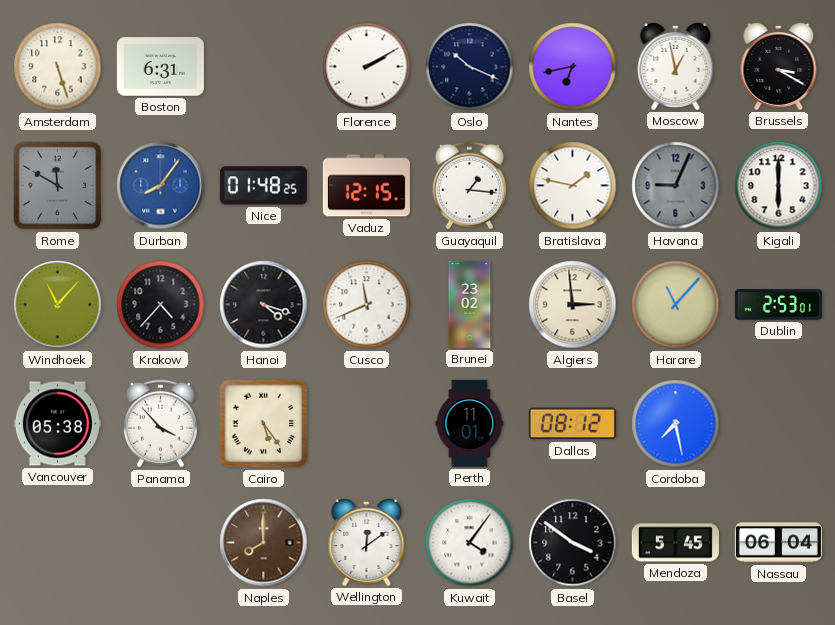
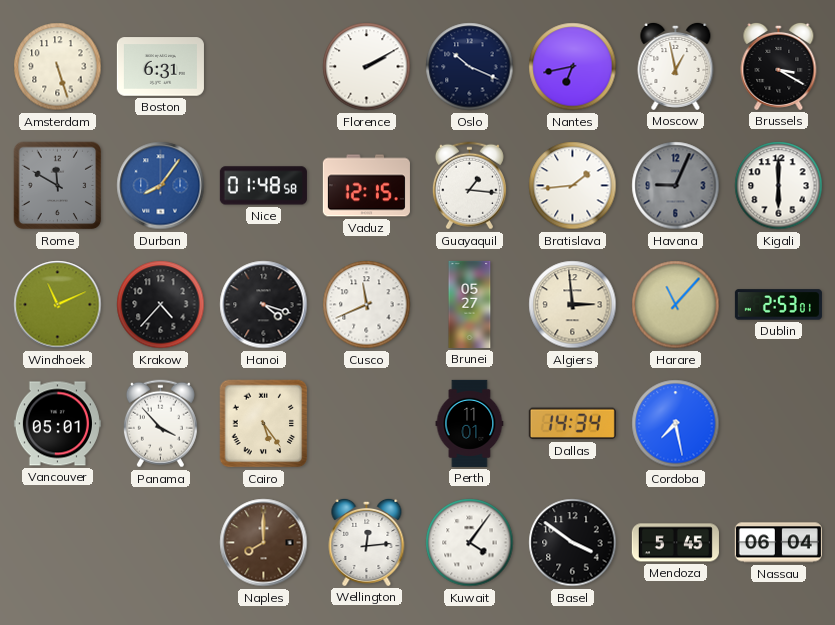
Nice: 01:48:25 -> 01:48:58 (263, 186)
Bratislava: 1:47 -> 1:44 (573, 186)
Windhoek: 11:07 -> 11:11 (58, 305)
Brunei: 23:02 -> 05:27 (470, 304)
Vancouver: 05:38 -> 05:01 (57, 424)
Dallas: 08:12 -> 14:34 (572, 424)
Wellington: 12:09 -> 12:14 (367, 542)
